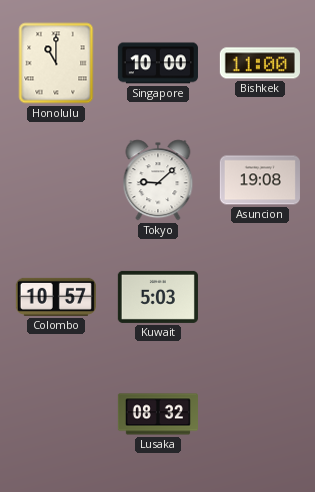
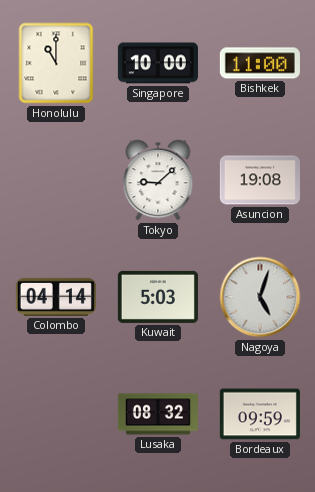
Colombo: 10:57 -> 04:14 (56, 297)
Nagoya: none -> 5:03 (260, 297)
Bordeaux: none -> 09:59 (260, 414)
